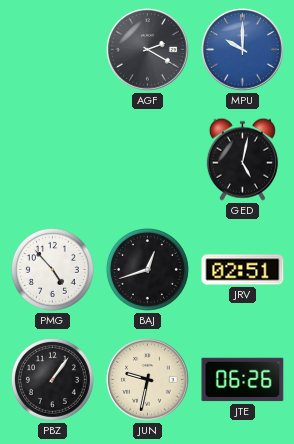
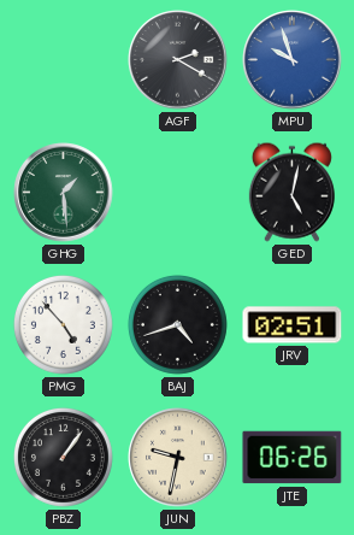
MPU: 10:00 -> 9:57 (293, 60)
GHG: none -> 1:29 (64, 193)
BAJ: 12:42 -> 4:42 (177, 324)
